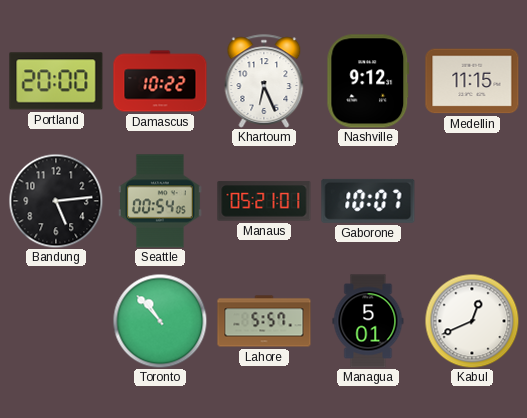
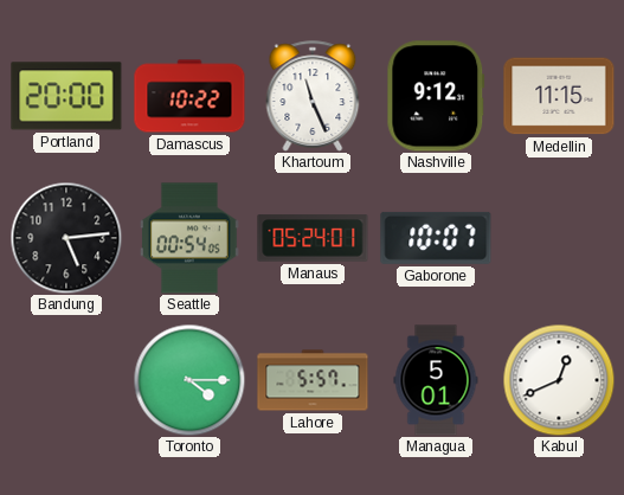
Khartoum: 6:26 -> 11:26 (313, 96)
Manaus: 05:21 -> 05:24 (313, 238)
Toronto: 10:53 -> 4:15 (189, 380)
